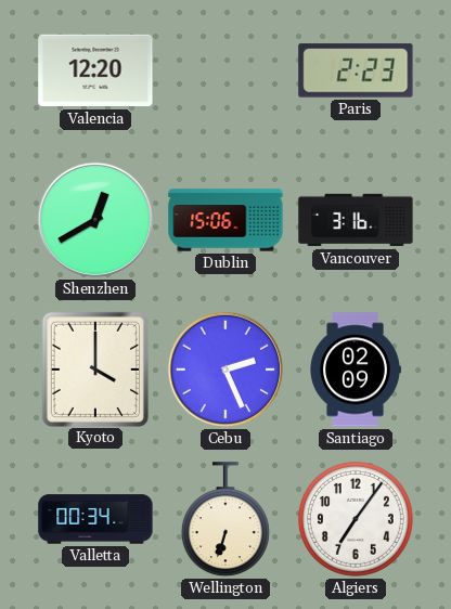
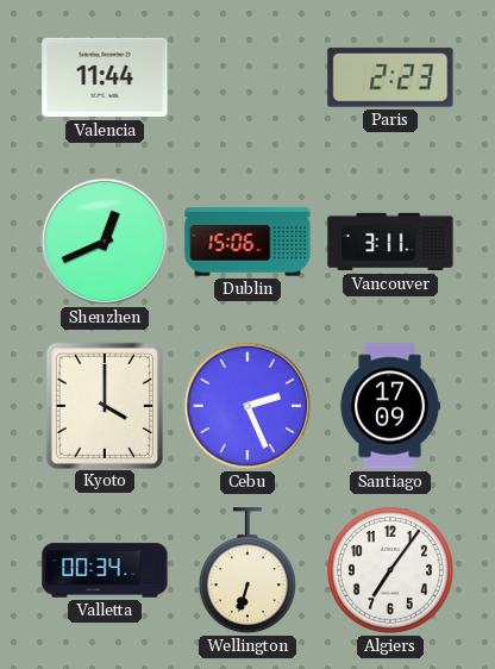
Valencia: 12:20 -> 11:44 (105, 77)
Shenzhen: 12:40 -> 12:41 (105, 242)
Vancouver: 3:16 -> 3:11 (390, 242)
Santiago: 02:09 -> 17:09 (390, 406)
